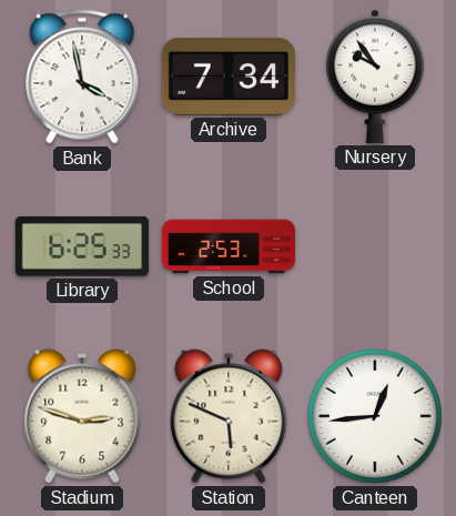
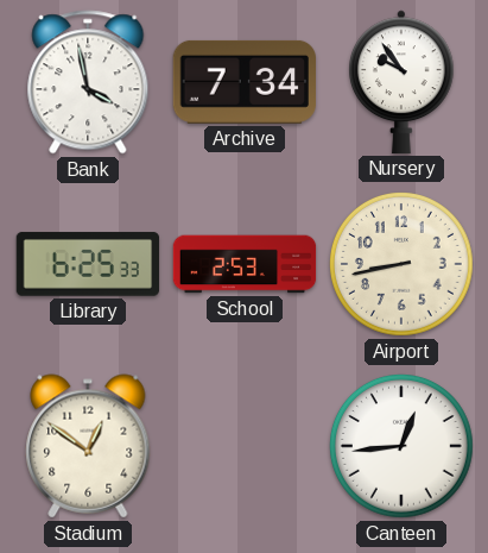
Airport: none -> 8:43 (403, 265)
Stadium: 2:48 -> 12:51 (88, 446)
Station: 5:49 -> none (229, 416)
